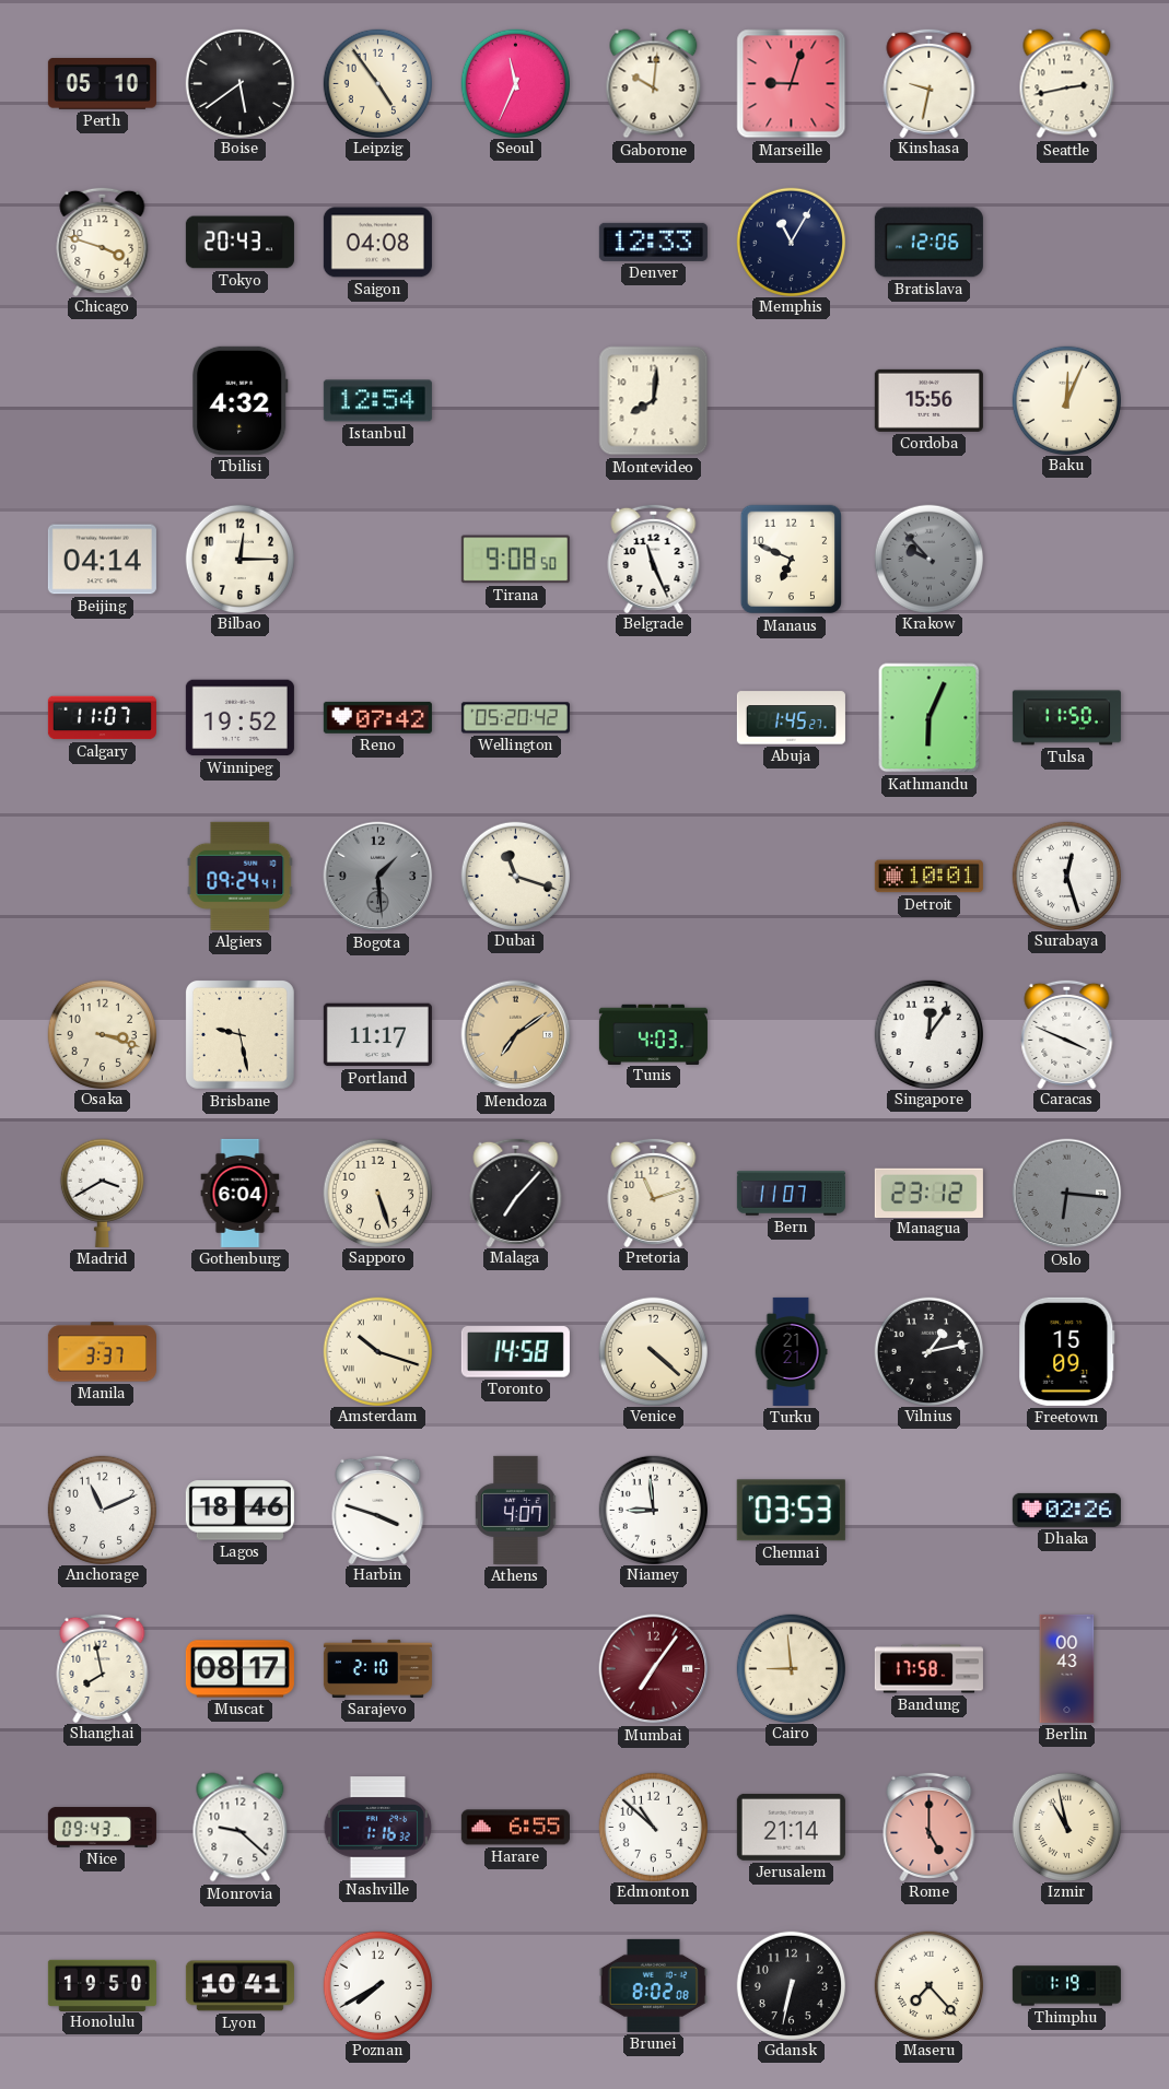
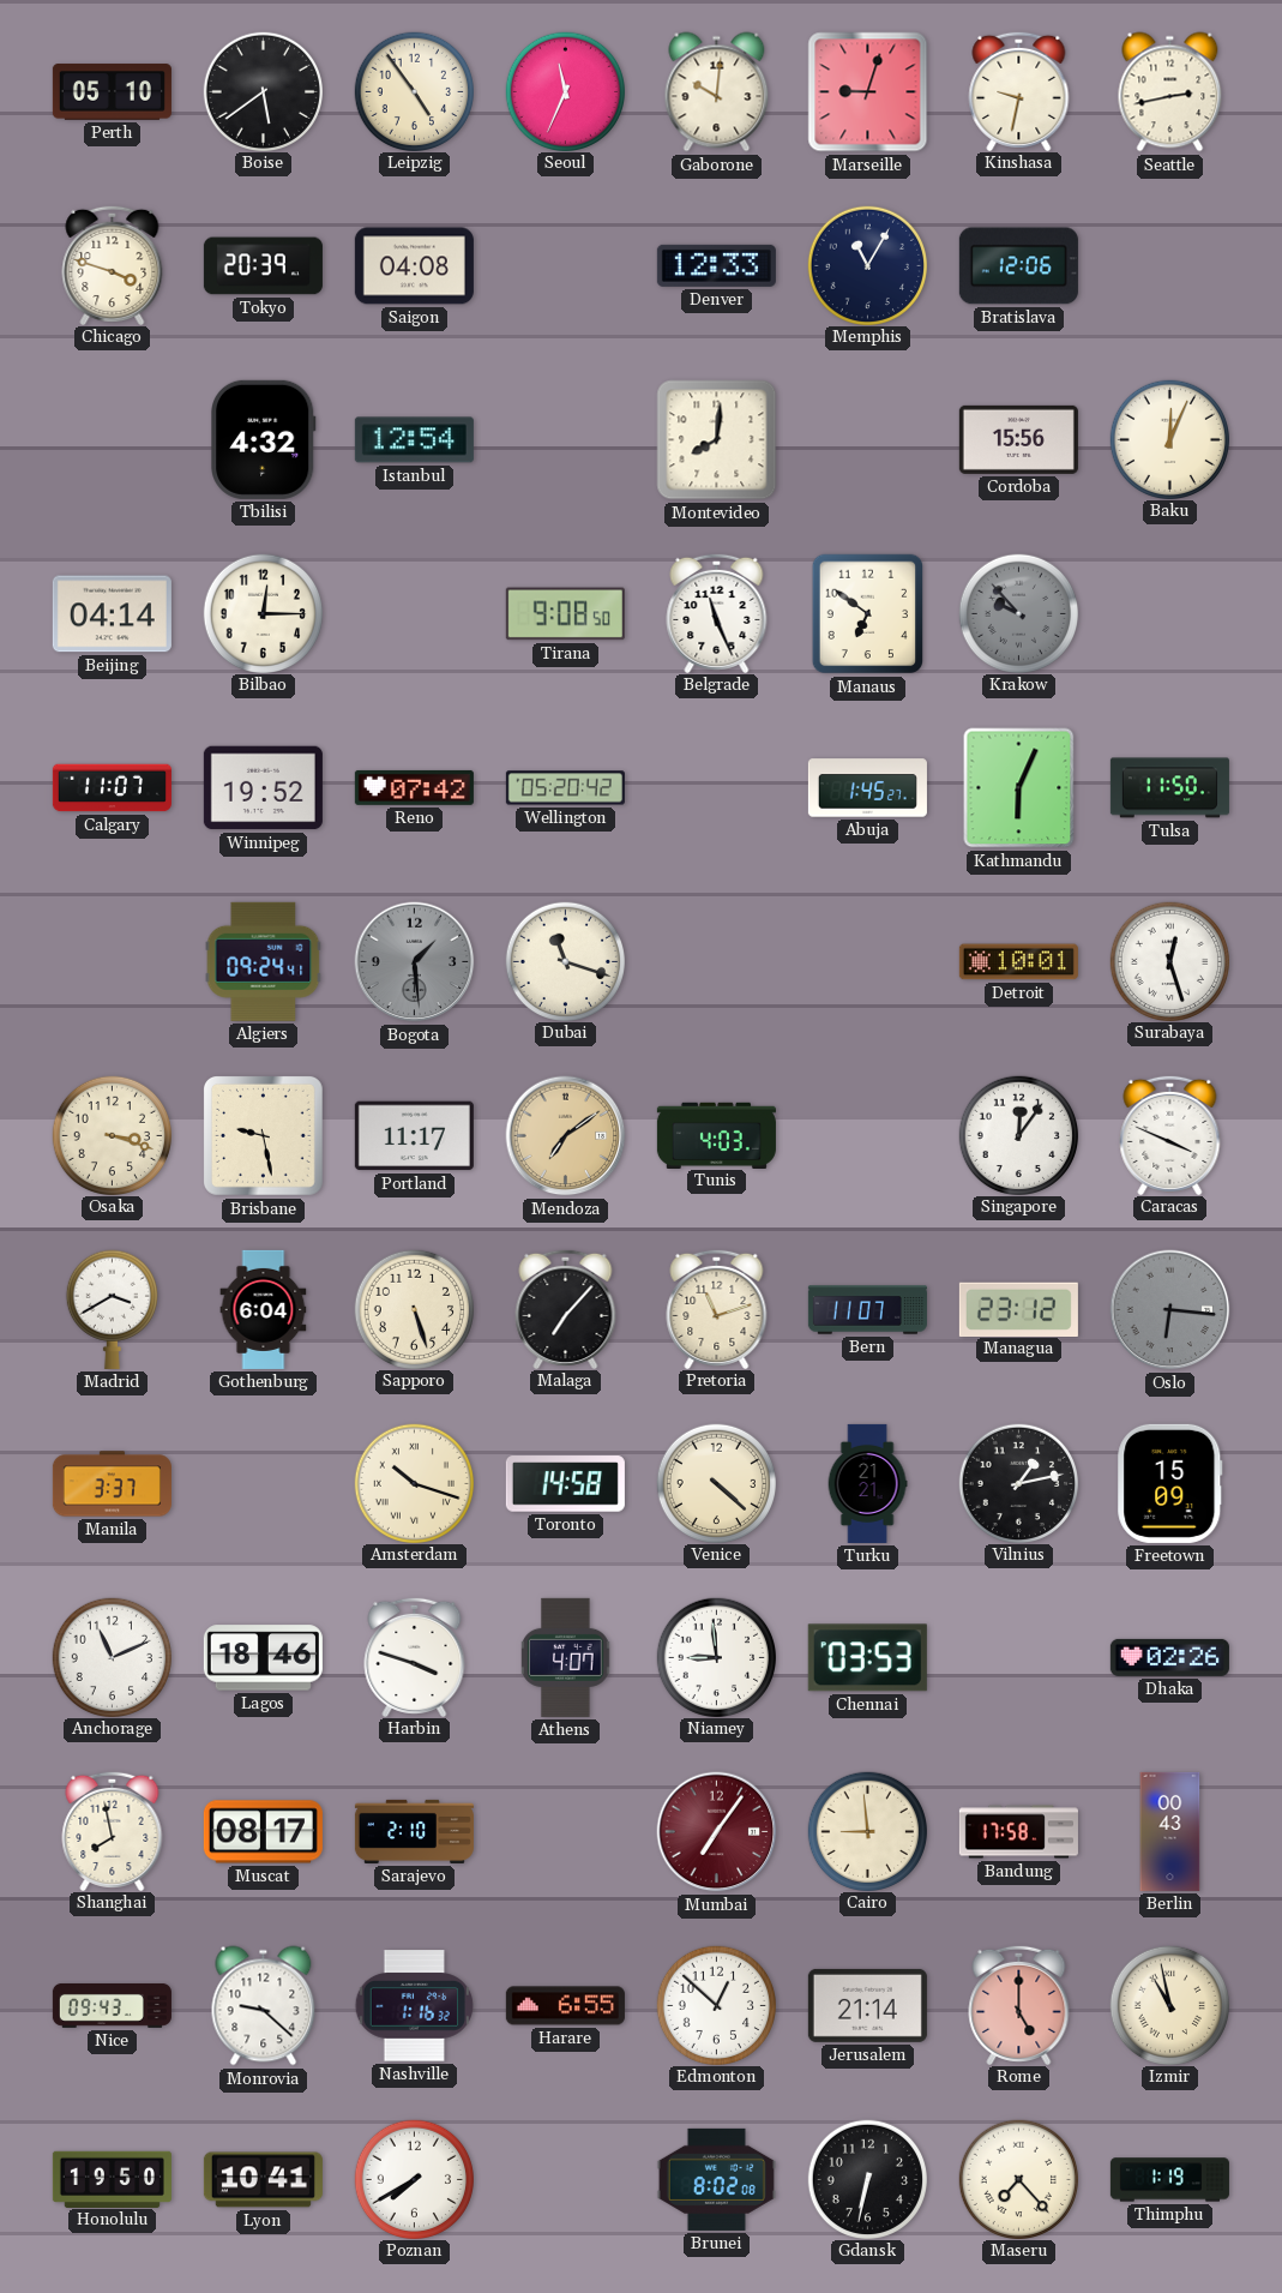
Tokyo: 20:43 -> 20:39 (263, 266)
Manaus: 6:49 -> 6:51 (868, 614)
Edmonton: 10:52 -> 12:52 (716, 2005)
